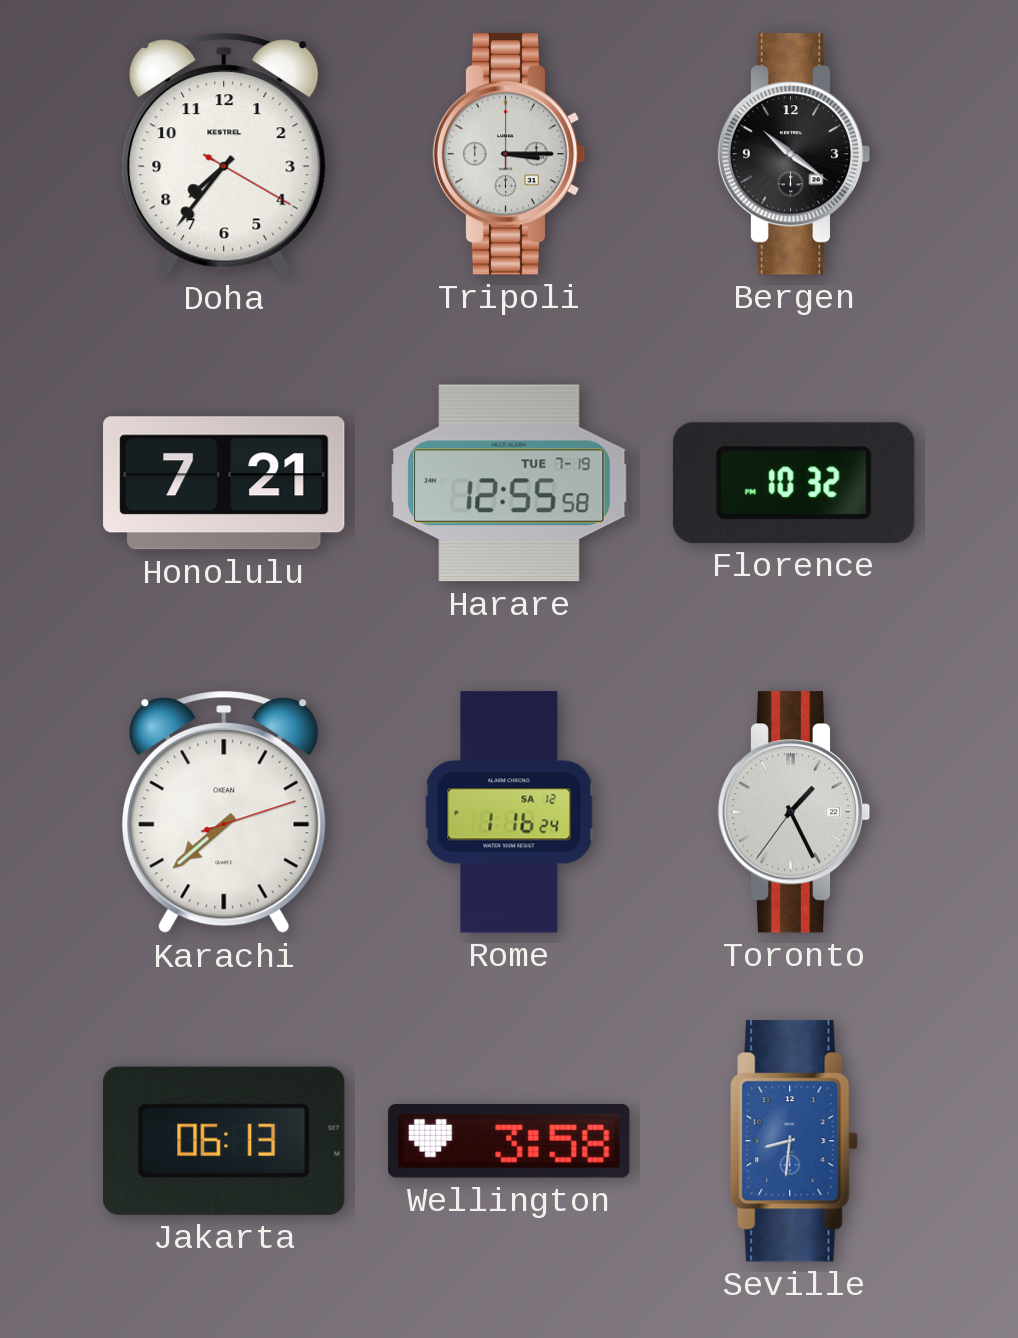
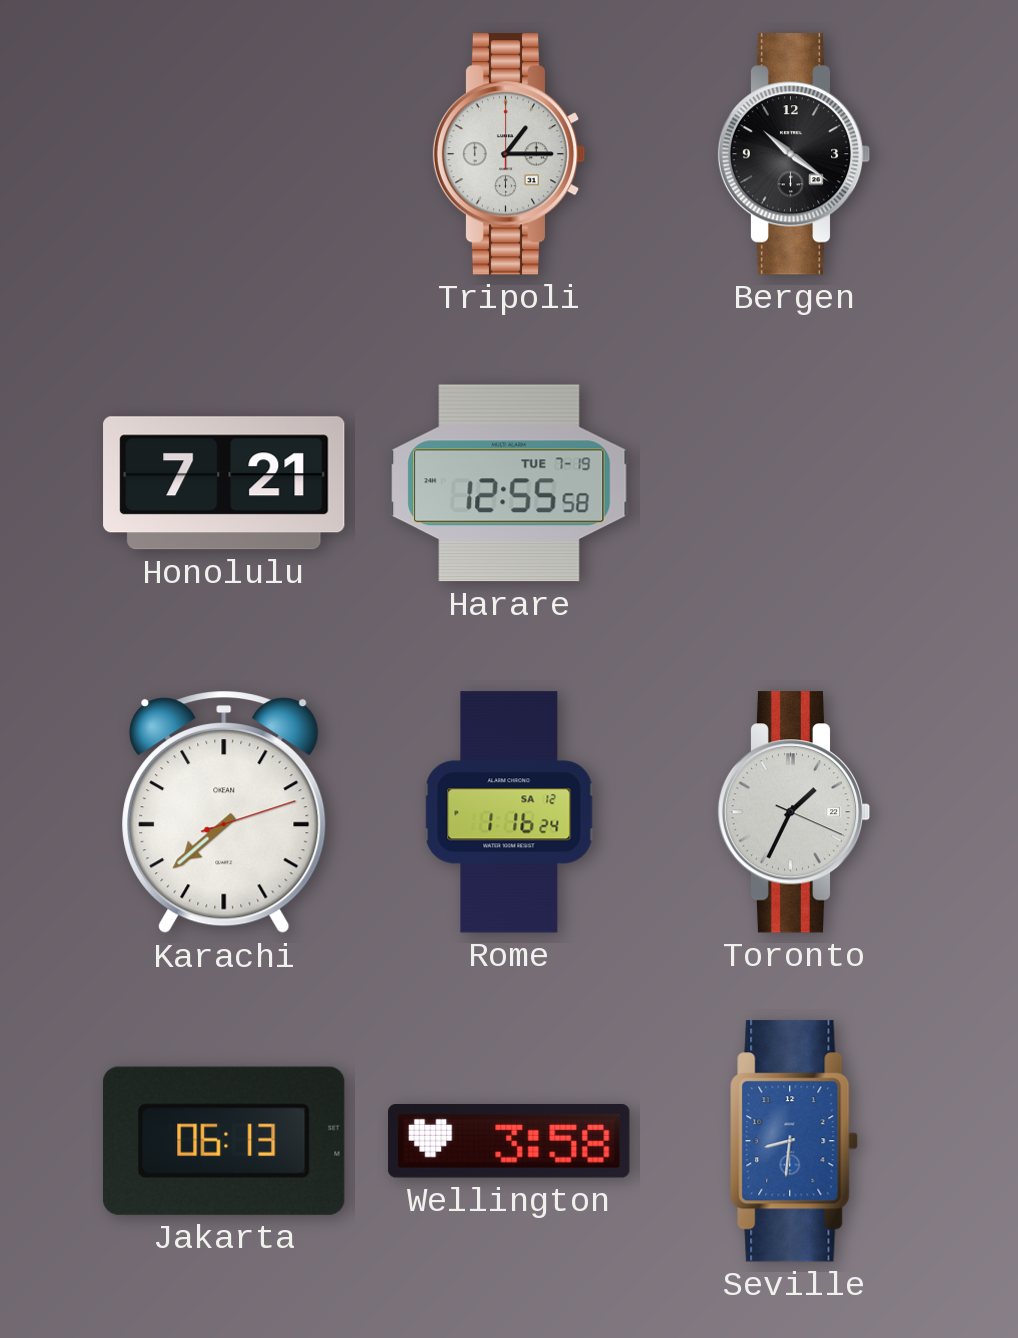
Doha: 7:36 -> none (224, 154)
Tripoli: 3:15 -> 1:15 (509, 154)
Florence: 10:32 -> none (794, 483)
Toronto: 1:25 -> 1:34 (794, 812)
